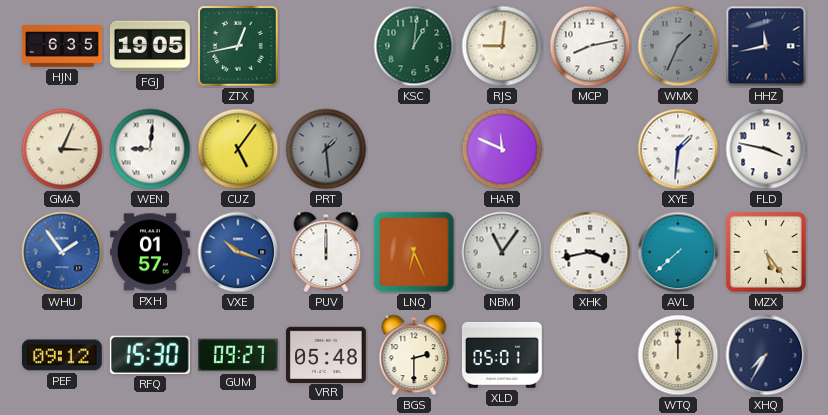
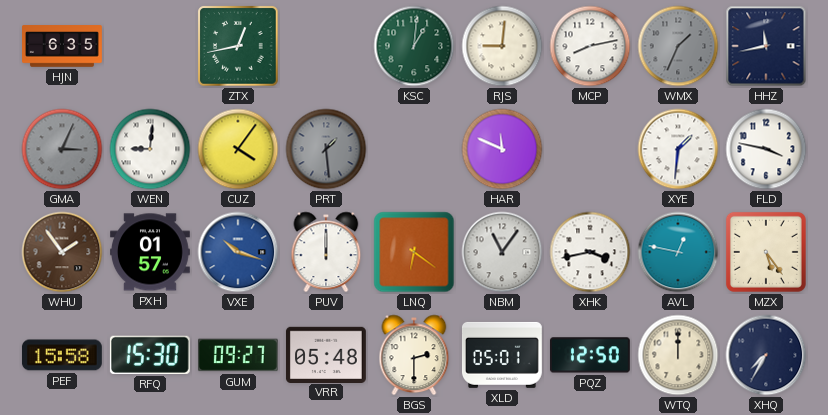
FGJ: 19:05 -> none (150, 46)
GMA dial: cream -> grey (62, 149)
CUZ: 5:06 -> 4:06 (238, 149)
WHU dial: blue -> brown (62, 252)
LNQ: 6:26 -> 6:21 (414, 252)
AVL: 7:38 -> 12:47 (678, 252)
PEF: 09:12 -> 15:58 (62, 355)
PQZ: none -> 12:50 (590, 355)
